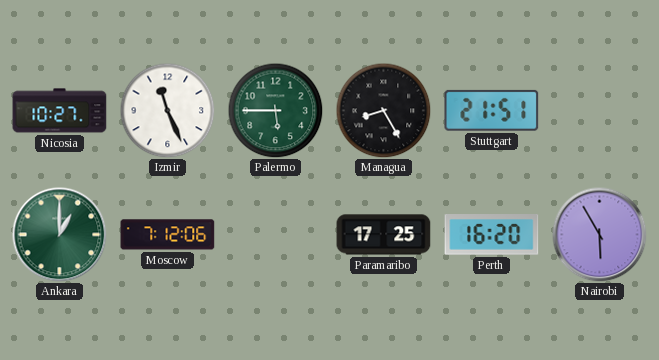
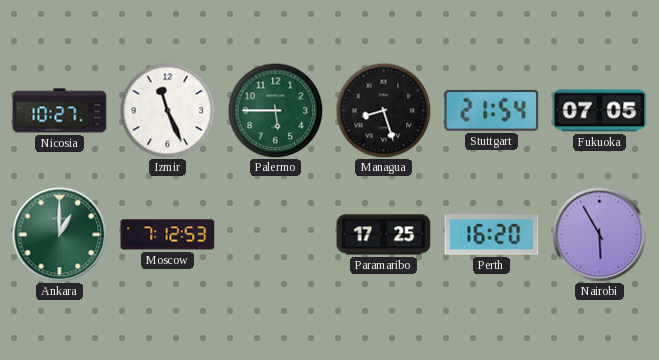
Managua: 8:25 -> 8:27 (383, 110)
Stuttgart: 21:51 -> 21:54 (492, 110)
Fukuoka: none -> 07:05 (600, 111)
Moscow: 7:12:06 -> 7:12:53 (168, 235)
